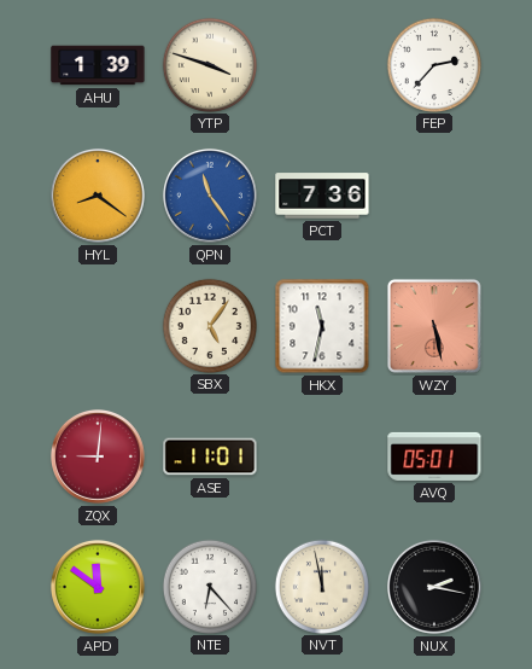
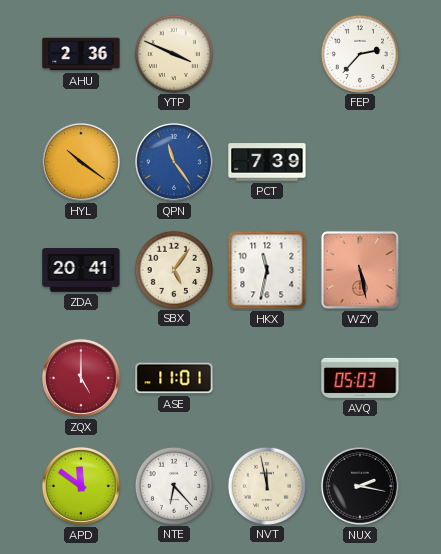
AHU: 1:39 -> 2:36 (81, 54)
YTP: 3:48 -> 3:49 (173, 53)
HYL: 8:21 -> 10:21 (81, 162)
PCT: 7:36 -> 7:39 (267, 162)
ZDA: none -> 20:41 (81, 271)
ZQX: 9:01 -> 5:00 (81, 378)
AVQ: 05:01 -> 05:03 (360, 378)
